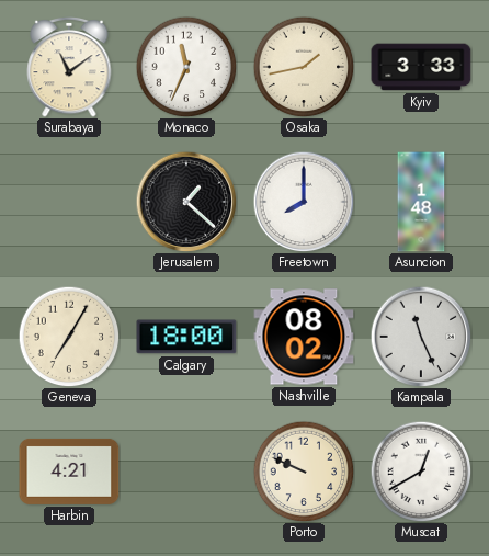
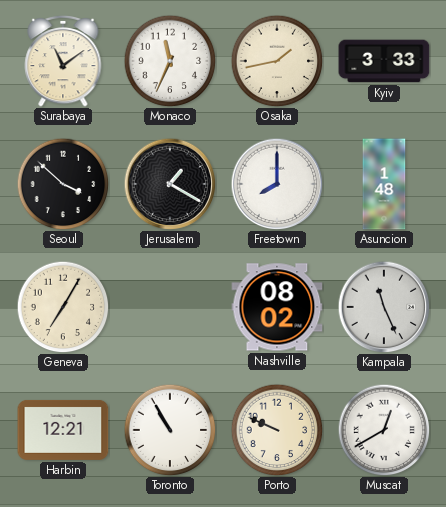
Seoul: none -> 3:52 (63, 184)
Jerusalem: 1:22 -> 1:20 (170, 184)
Calgary: 18:00 -> none (186, 337)
Harbin: 4:21 -> 12:21 (63, 430)
Toronto: none -> 10:55 (170, 430)
